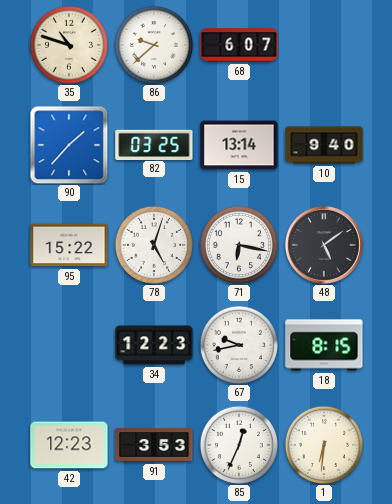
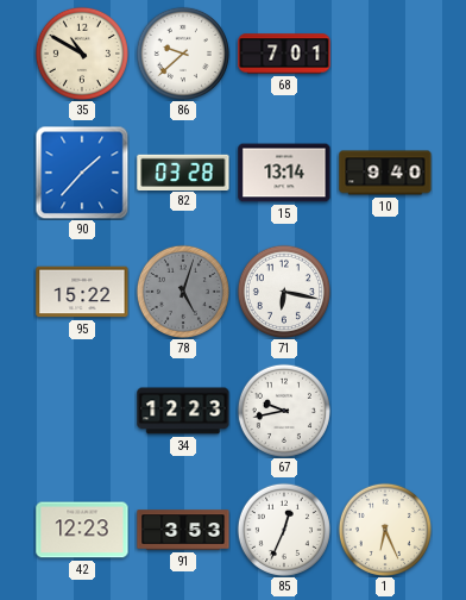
35: 10:48 -> 10:50 (82, 54)
68: 6:07 -> 7:01 (284, 54)
82: 03:25 -> 03:28 (183, 171)
78 dial: white -> grey (183, 292)
48: 5:09 -> none (324, 245)
18: 8:15 -> none (324, 345)
1: 6:31 -> 6:26 (385, 530)
